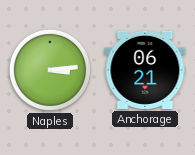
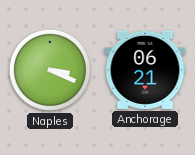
Naples: 3:14 -> 3:19 (50, 70)
